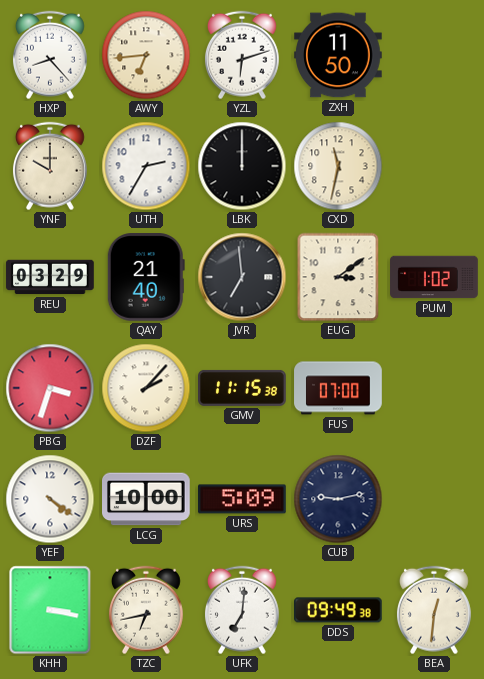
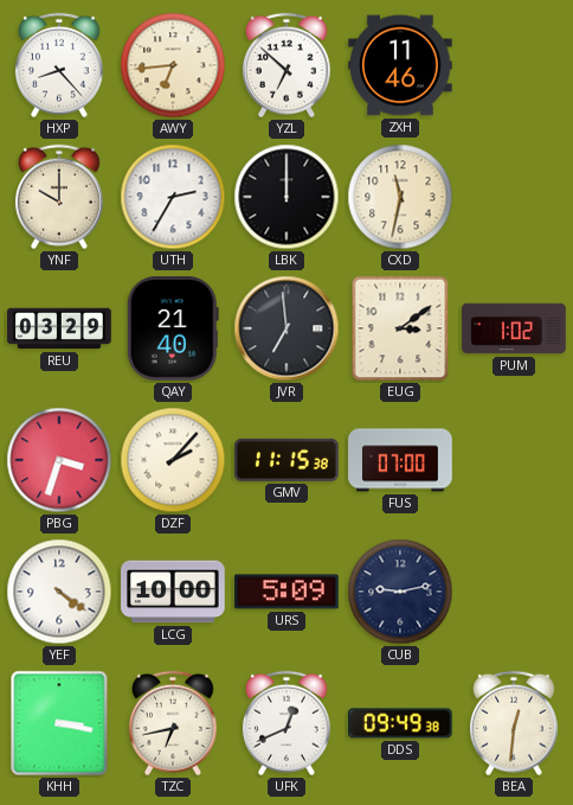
YZL: 6:12 -> 6:52 (286, 65)
ZXH: 11:50 -> 11:46 (400, 65)
UFK: 7:01 -> 12:41 (286, 723)
